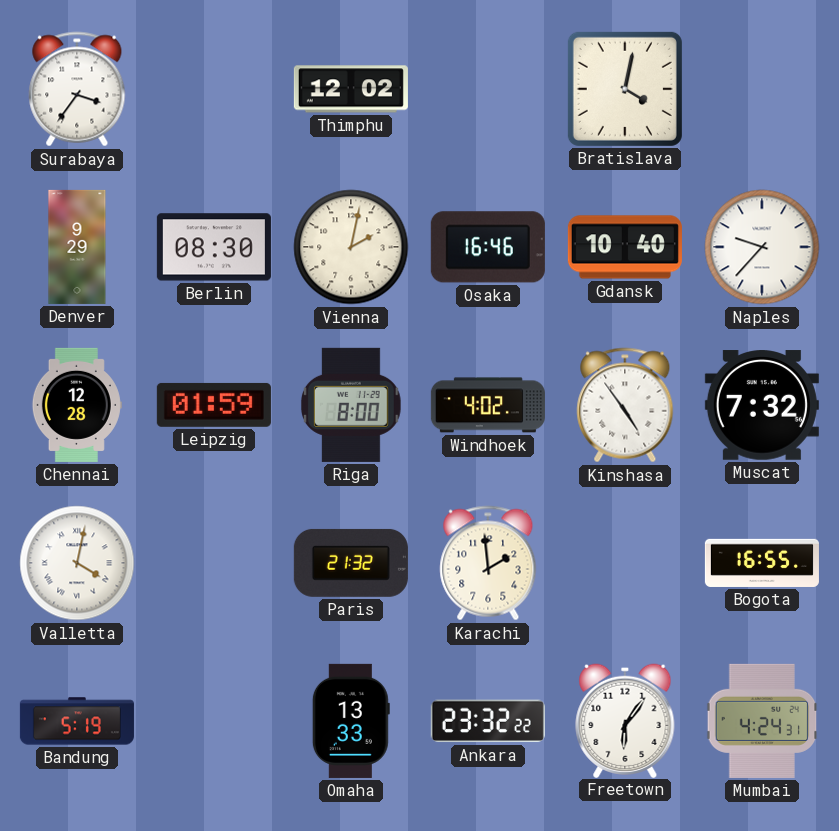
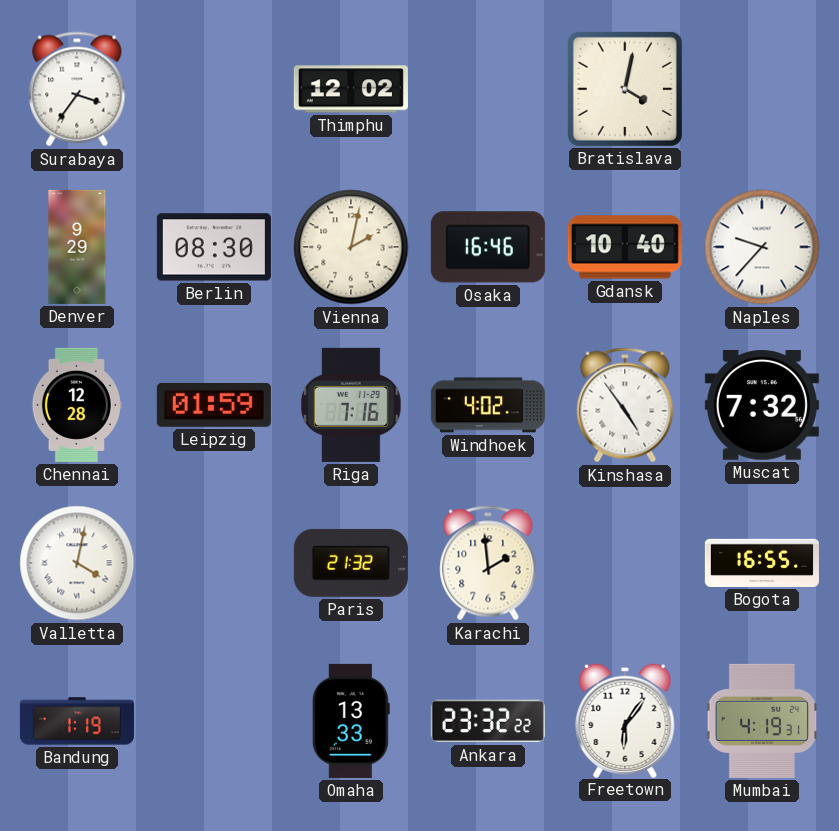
Riga: 8:00 -> 7:16 (351, 405)
Bandung: 5:19 -> 1:19 (77, 721)
Mumbai: 4:24 -> 4:19 (762, 721)
